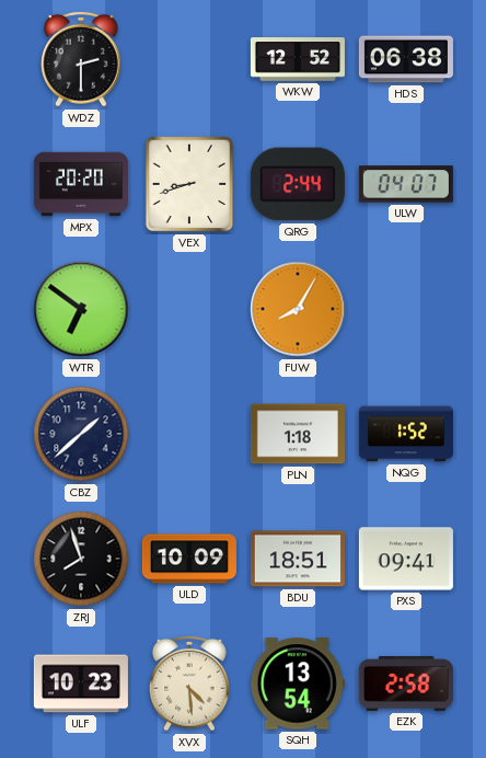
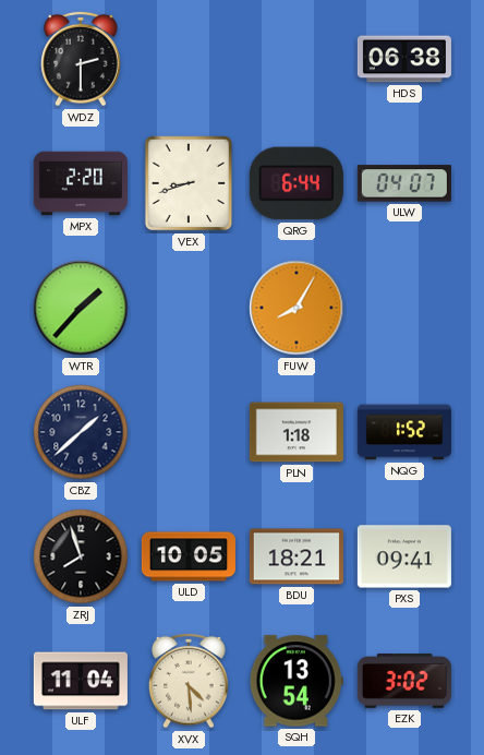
WKW: 12:52 -> none (298, 59)
MPX: 20:20 -> 2:20 (81, 183)
QRG: 2:44 -> 6:44 (297, 183)
WTR: 6:51 -> 1:37 (81, 308)
ULD: 10:09 -> 10:05 (189, 556)
BDU: 18:51 -> 18:21 (297, 556)
ULF: 10:23 -> 11:04 (81, 681)
EZK: 2:58 -> 3:02 (404, 681)
